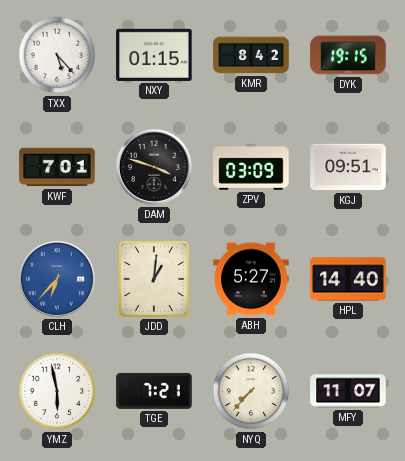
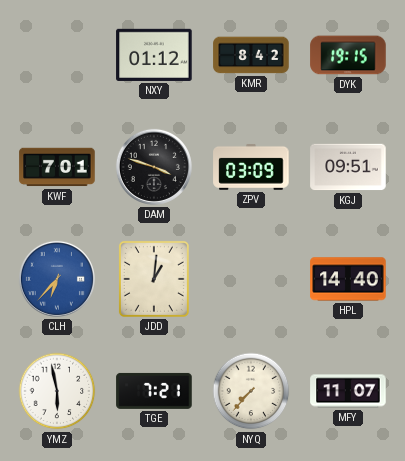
TXX: 5:23 -> none (57, 55)
NXY: 01:15 -> 01:12 (154, 55)
ABH: 5:27 -> none (251, 279)
